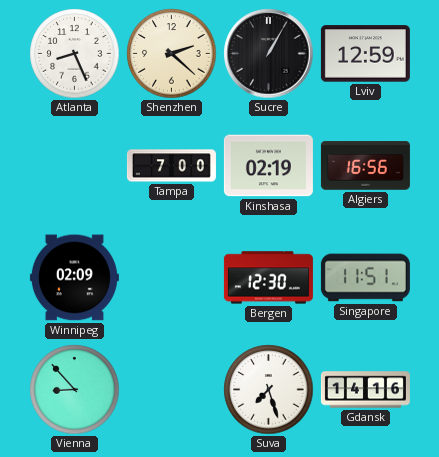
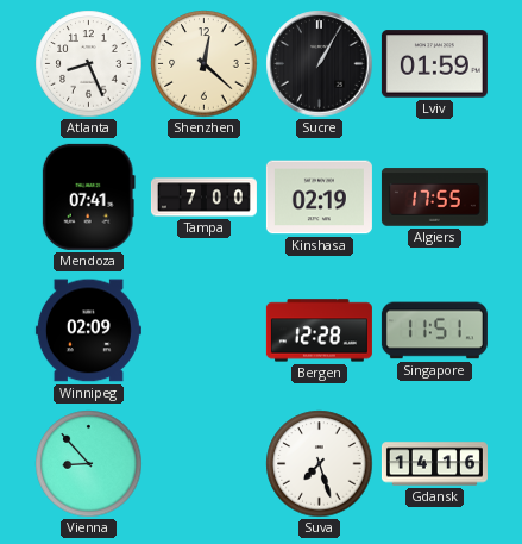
Shenzhen: 2:22 -> 12:22 (205, 64)
Lviv: 12:59 -> 01:59 (434, 64)
Mendoza: none -> 07:41 (88, 196)
Algiers: 16:56 -> 17:55 (434, 198)
Bergen: 12:30 -> 12:28 (319, 331)
